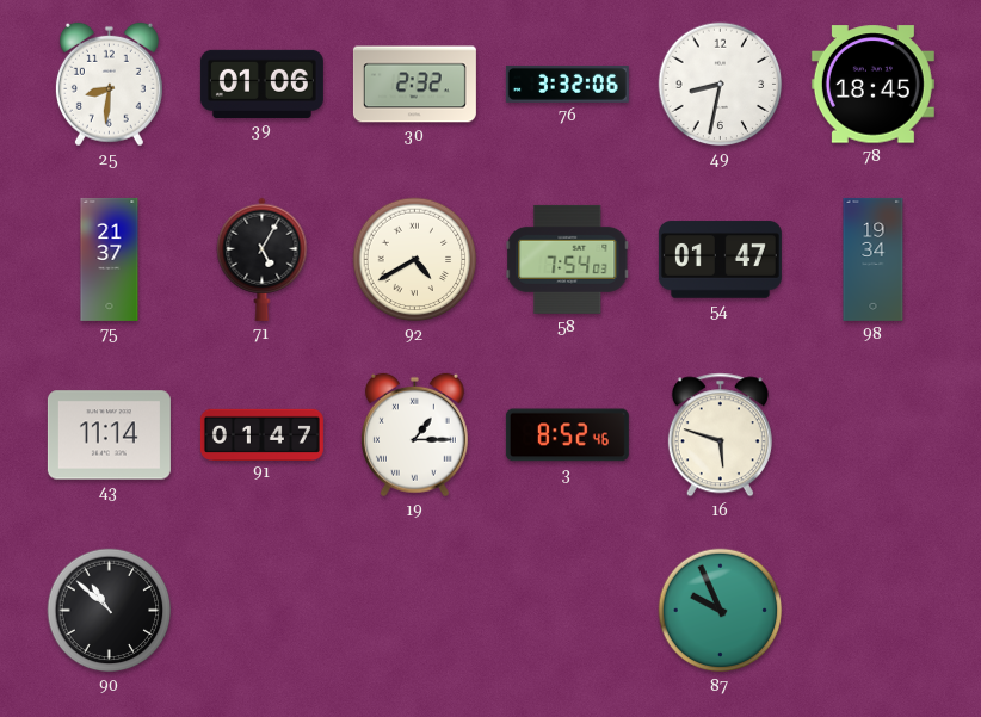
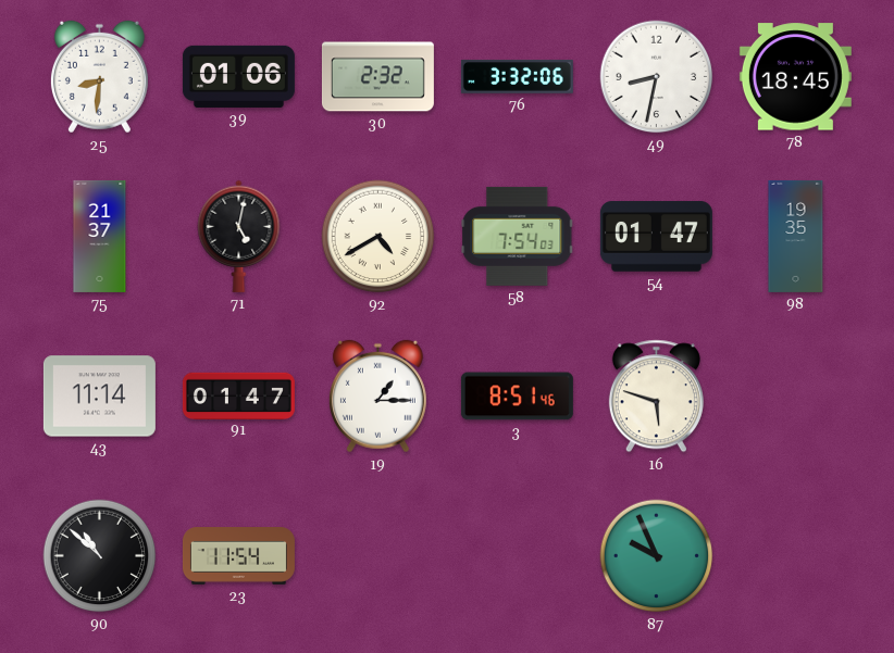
71: 5:05 -> 5:02 (239, 236)
98: 19:34 -> 19:35 (796, 236)
3: 8:52 -> 8:51 (517, 397)
23: none -> 11:54 (238, 556)
